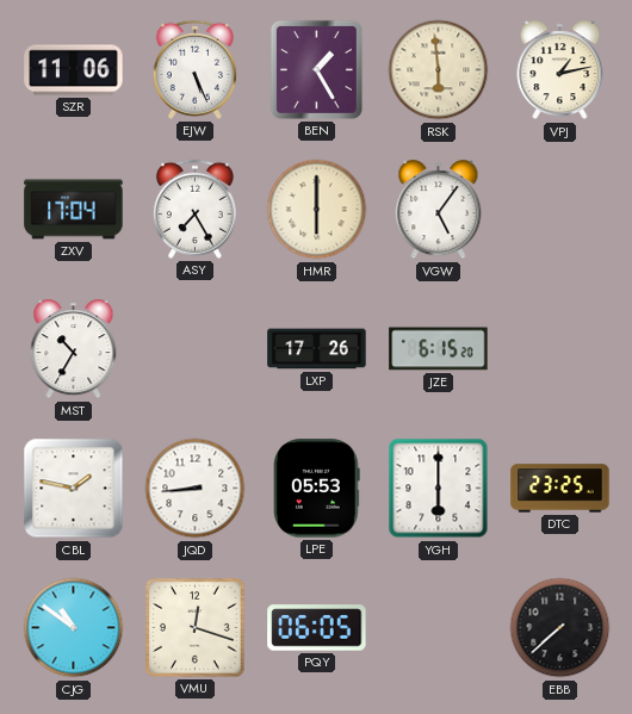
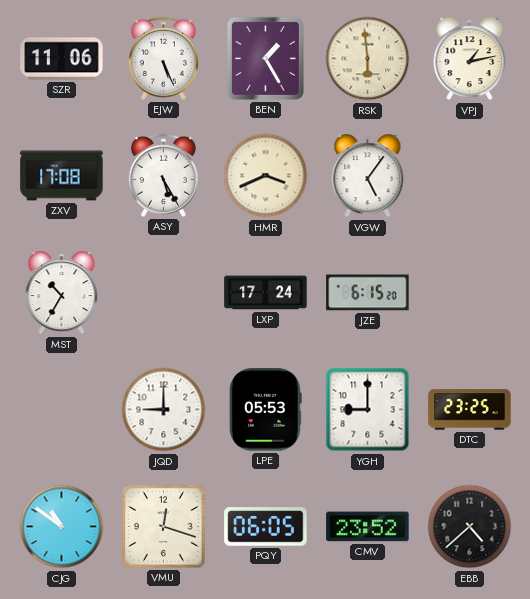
ZXV: 17:04 -> 17:08 (62, 176)
ASY: 7:25 -> 5:25 (163, 175)
HMR: 6:00 -> 3:41 (266, 176)
LXP: 17:26 -> 17:24 (266, 293)
CBL: 1:47 -> none (74, 489)
JQD: 8:44 -> 9:00 (164, 410)
YGH: 6:00 -> 9:00 (368, 410)
CMV: none -> 23:52 (368, 527)
EBB: 7:38 -> 4:38 (470, 527)
